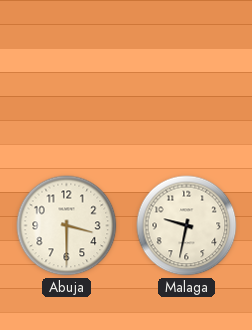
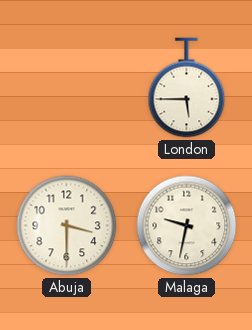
London: none -> 5:45 (187, 88)
